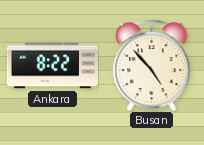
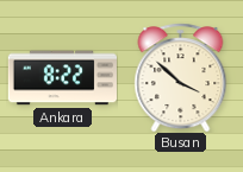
Busan: 4:53 -> 3:52 (181, 77)
